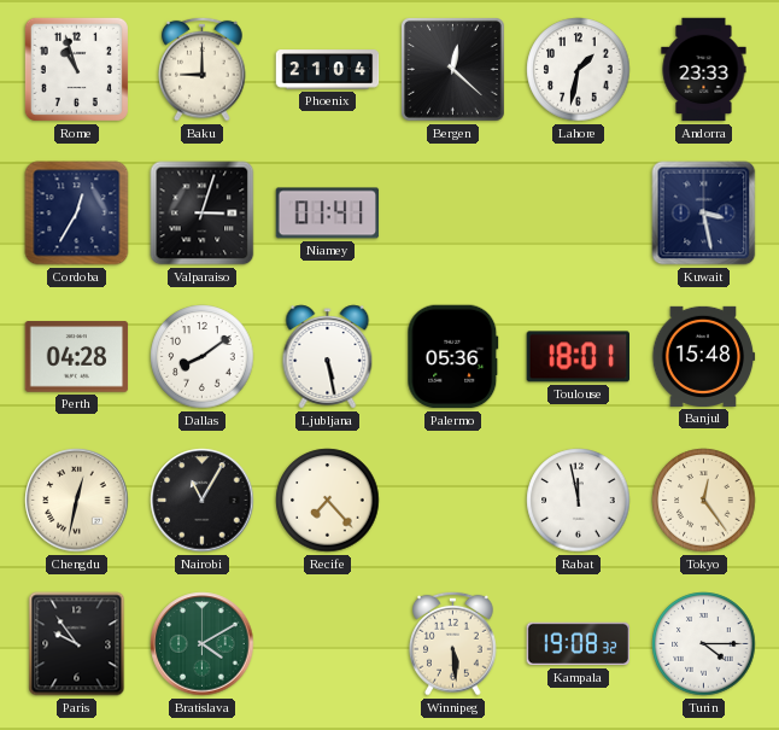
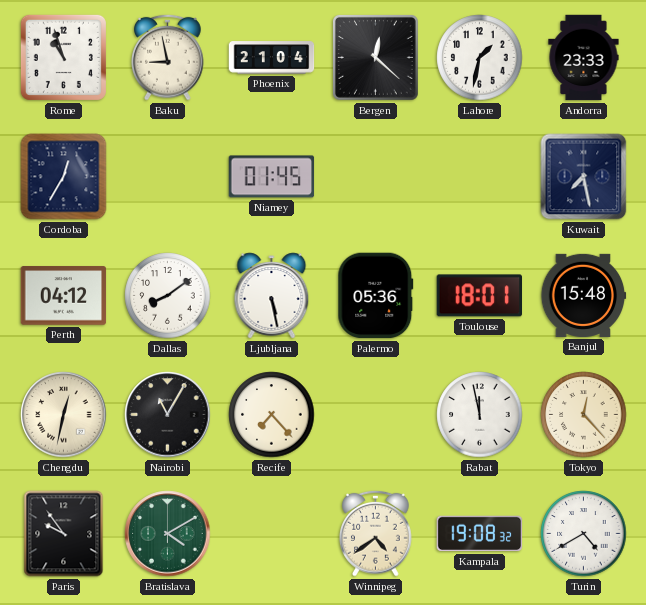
Baku: 9:00 -> 8:58 (168, 57)
Valparaiso: 3:03 -> none (203, 214)
Niamey: 01:41 -> 01:45 (272, 177)
Kuwait: 3:28 -> 7:28 (584, 177)
Perth: 04:28 -> 04:12 (64, 296)
Tokyo: 12:24 -> 12:23 (584, 415)
Winnipeg: 5:29 -> 4:39 (376, 533)
Turin: 4:15 -> 4:40 (584, 534)
